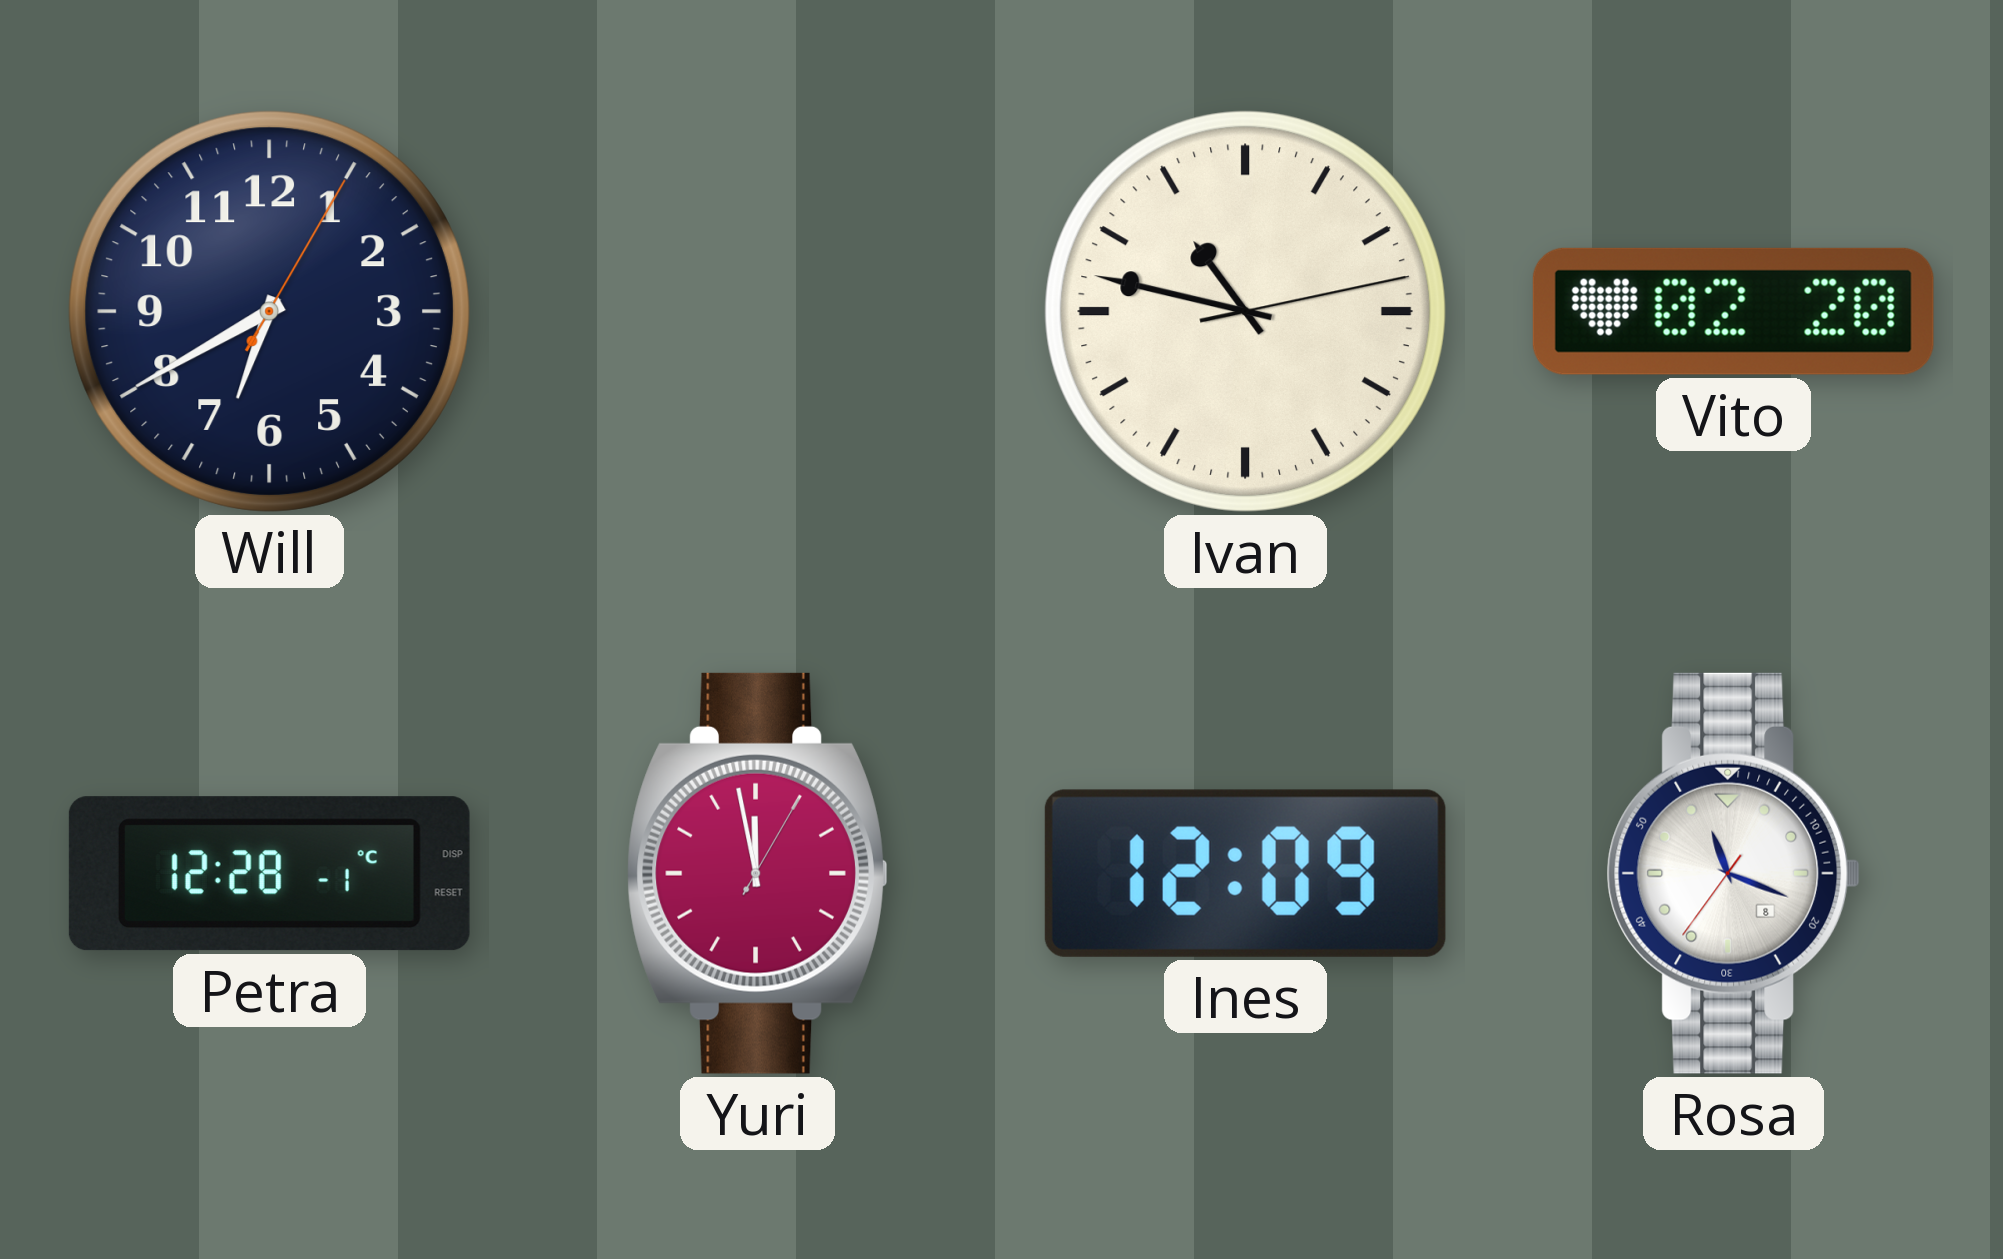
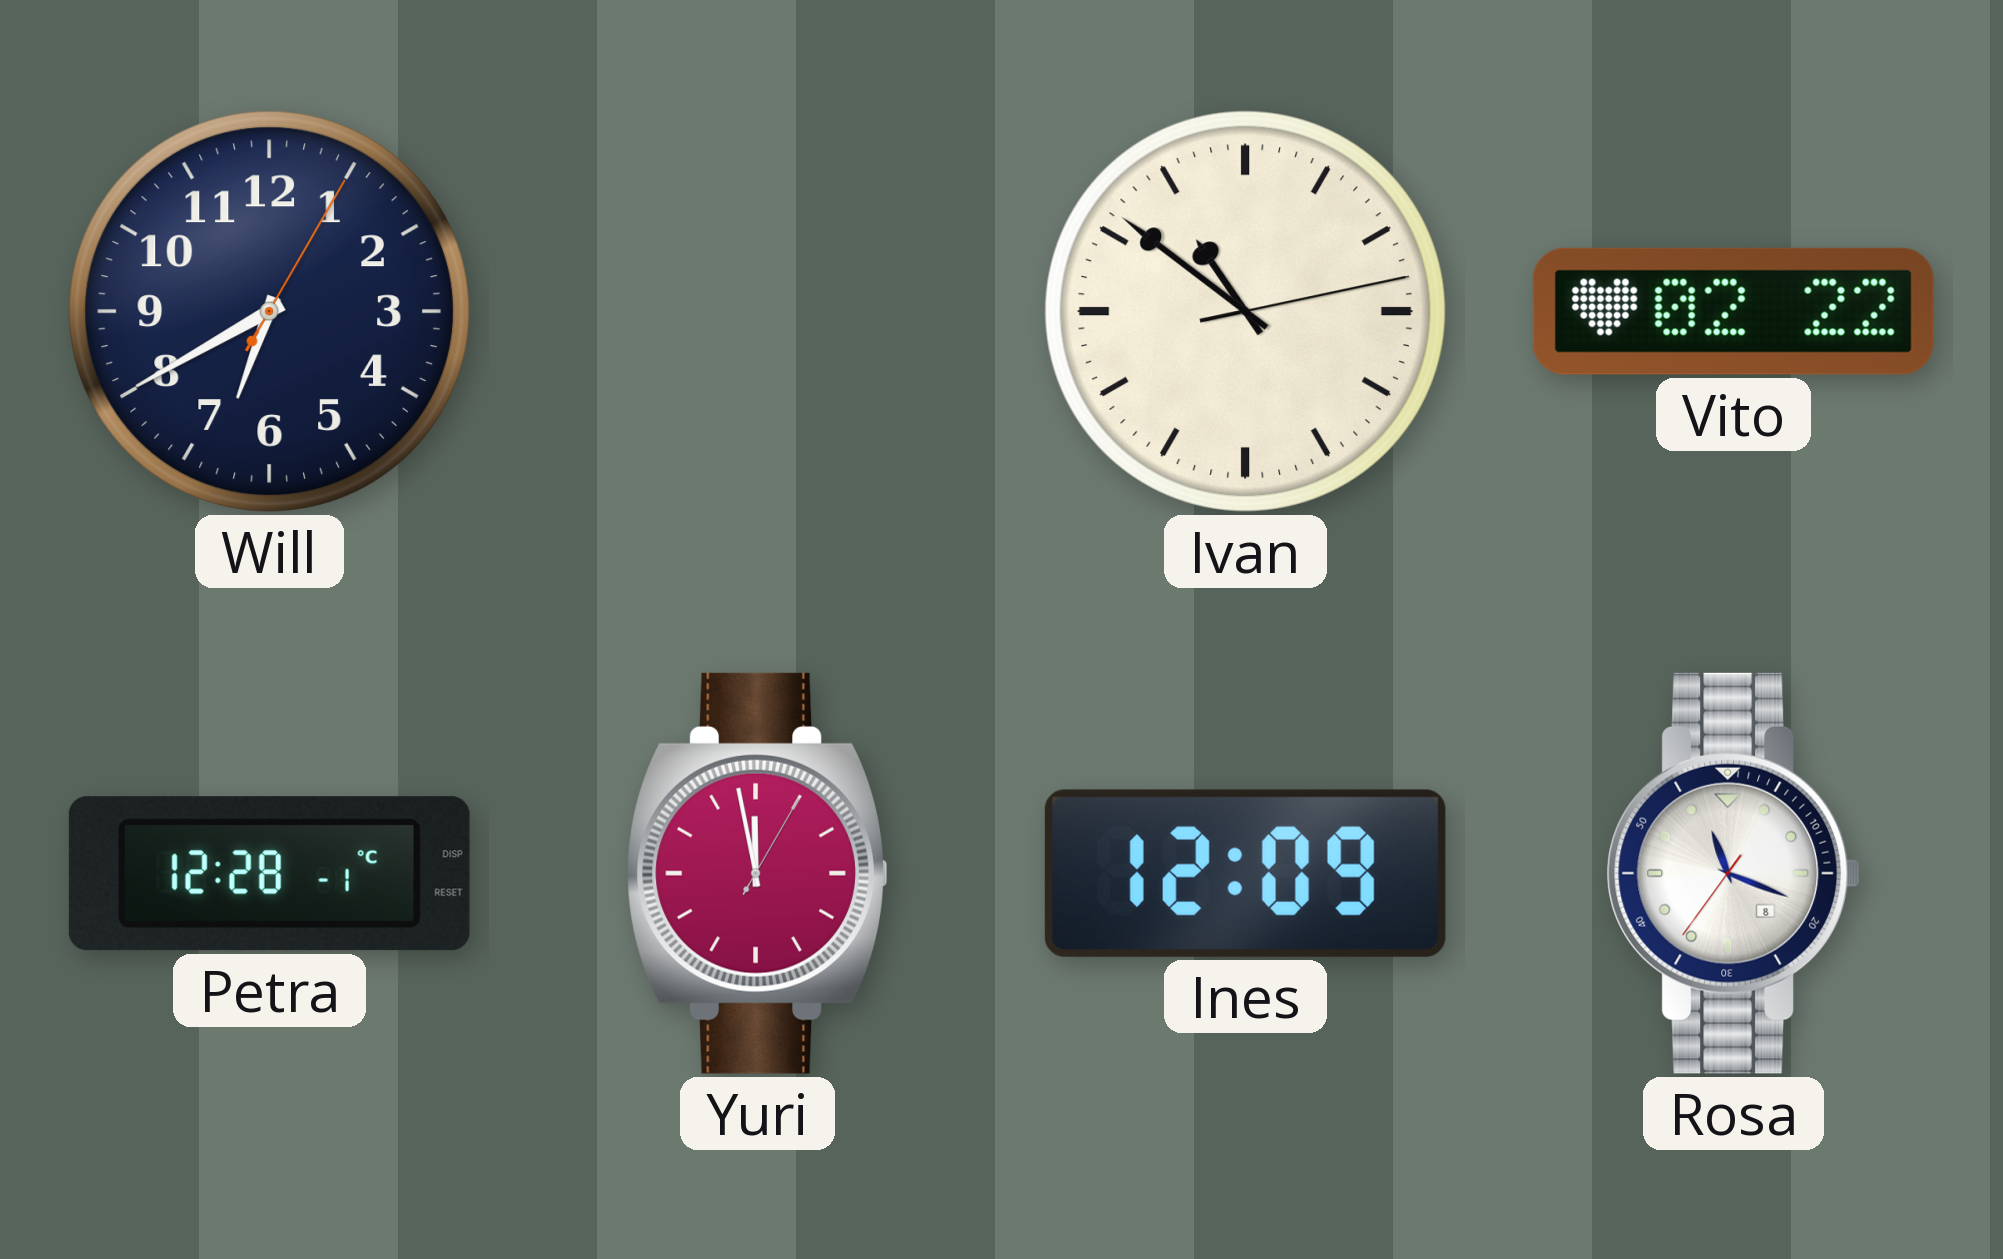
Ivan: 10:47 -> 10:51 (1245, 311)
Vito: 02:20 -> 02:22 (1733, 311)
